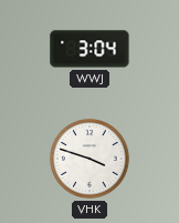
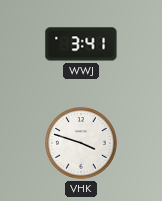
WWJ: 3:04 -> 3:41 (81, 44)
